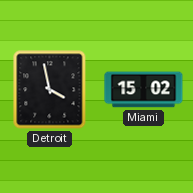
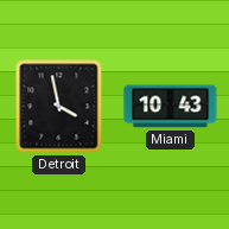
Miami: 15:02 -> 10:43 (171, 107)
